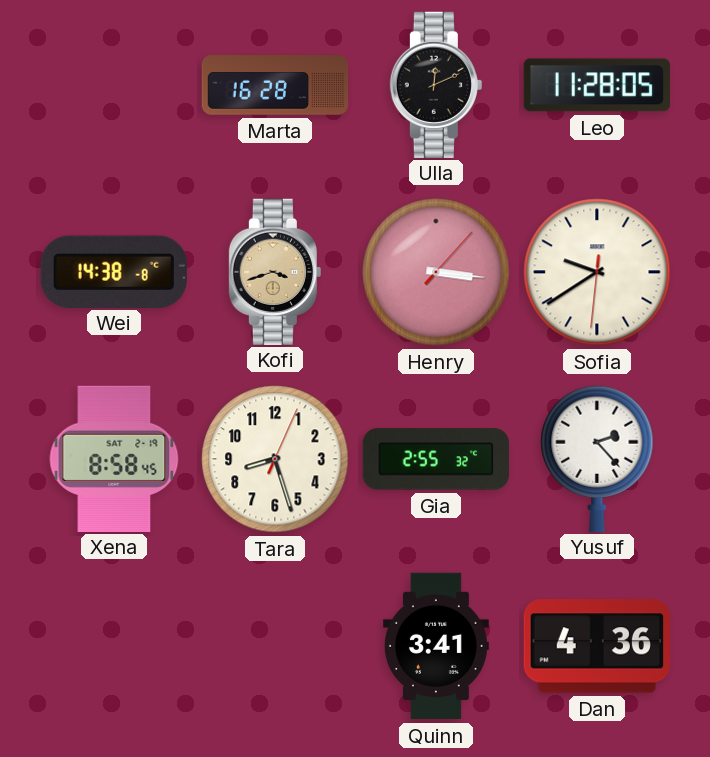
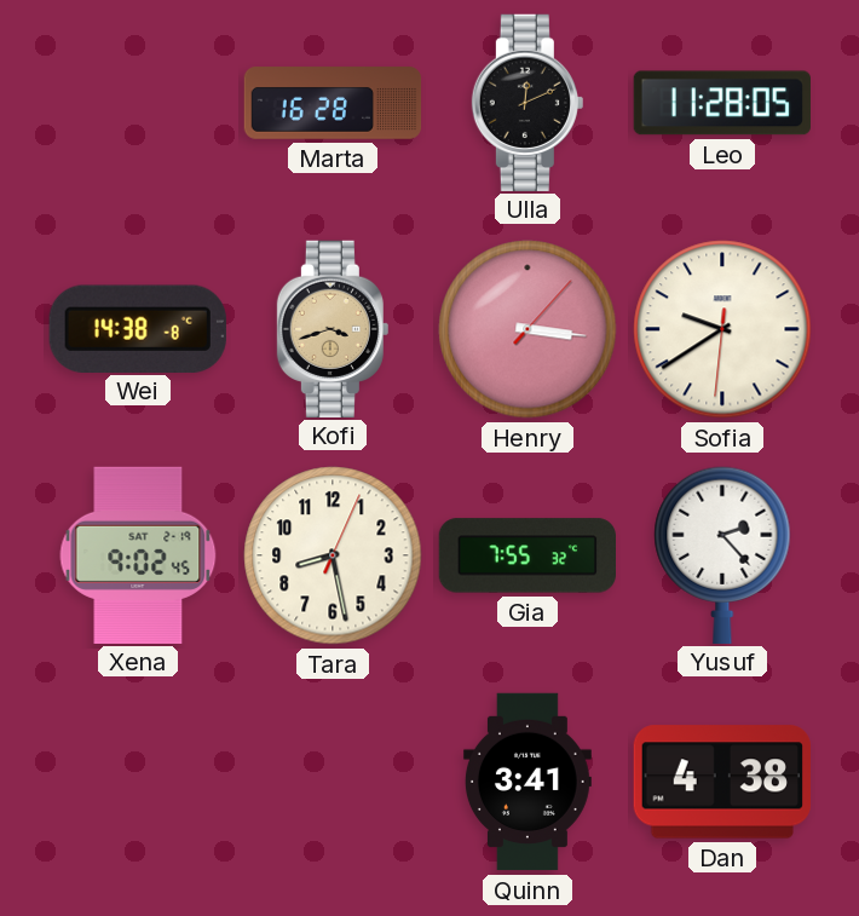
Xena: 8:58 -> 9:02 (138, 554)
Tara: 8:27 -> 8:28 (333, 555)
Gia: 2:55 -> 7:55 (526, 555)
Dan: 4:36 -> 4:38 (721, 782)
